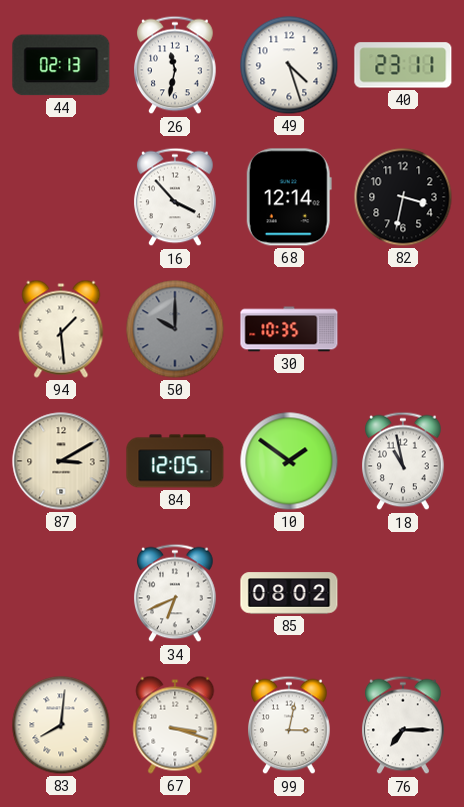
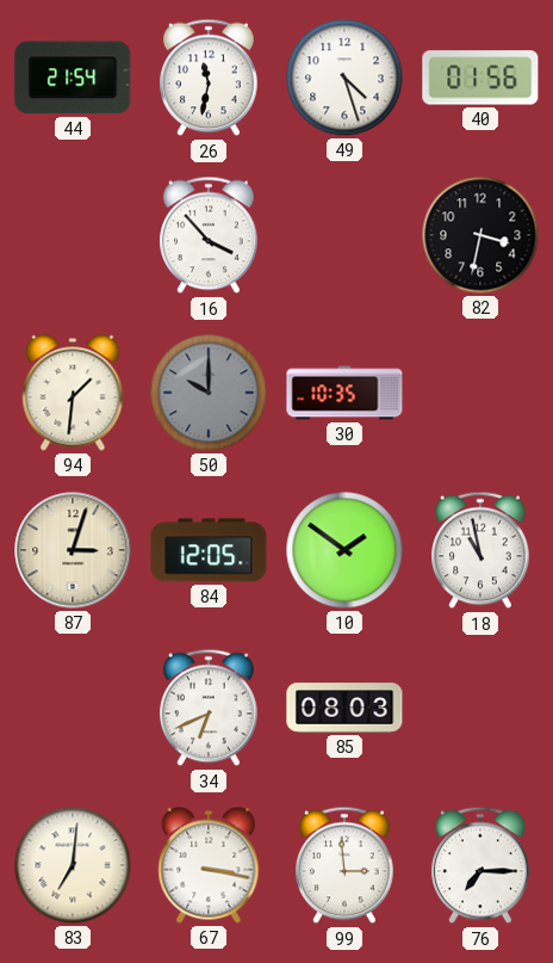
44: 02:13 -> 21:54 (73, 78)
40: 23:11 -> 01:56 (480, 78)
68: 12:14 -> none (289, 197)
94: 1:29 -> 1:31 (73, 393)
87: 3:10 -> 3:03 (73, 550)
85: 08:02 -> 08:03 (344, 708)
83: 8:01 -> 7:01 (73, 865)
67: 3:18 -> 3:17 (209, 865)
99: 3:02 -> 2:59 (346, 865)
